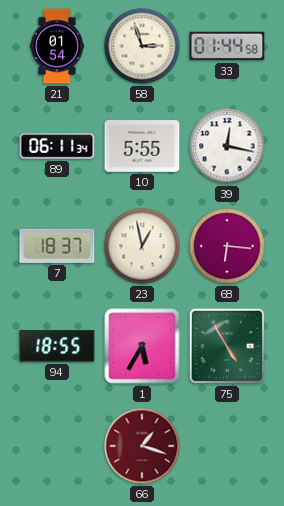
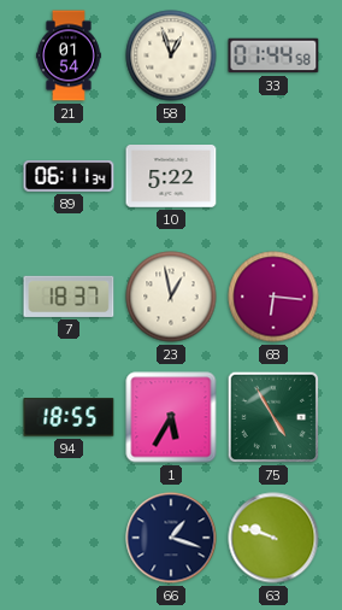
58: 2:57 -> 12:57 (171, 55)
10: 5:55 -> 5:22 (171, 177)
39: 12:17 -> none (227, 146)
66 dial: burgundy -> navy (171, 538)
63: none -> 9:48 (273, 538)
